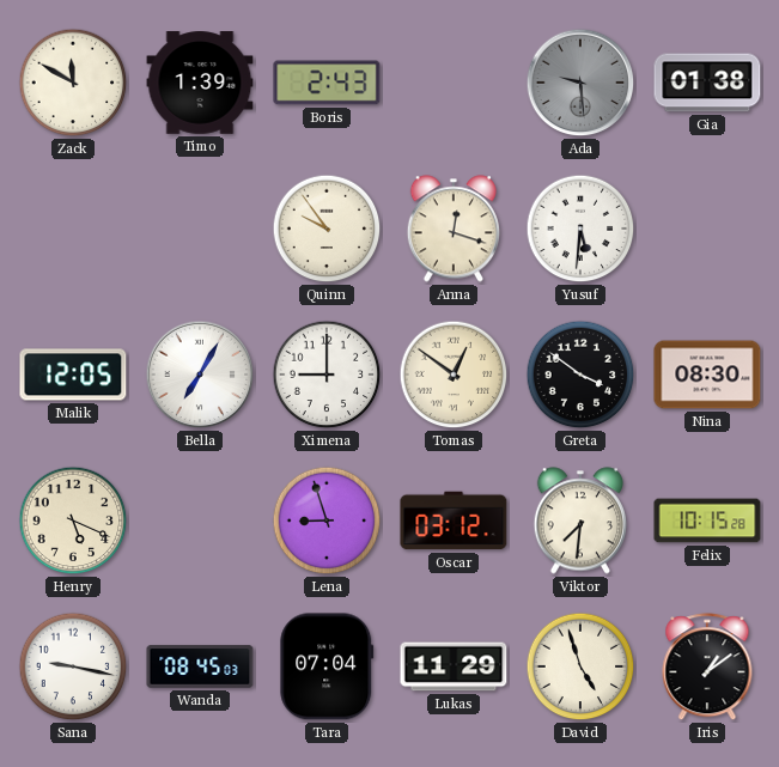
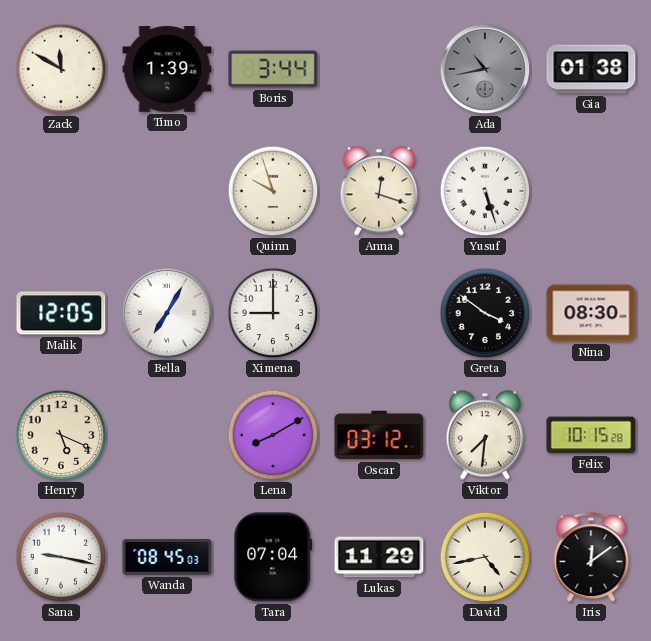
Boris: 2:43 -> 3:44 (273, 69)
Ada: 9:29 -> 10:43 (485, 69)
Quinn: 9:54 -> 9:57 (273, 191)
Yusuf: 5:31 -> 5:27 (485, 191)
Tomas: 12:51 -> none (454, 375)
Lena: 8:57 -> 8:10 (273, 435)
David: 4:57 -> 4:43 (485, 557)
Iris: 1:09 -> 12:09 (591, 558)
